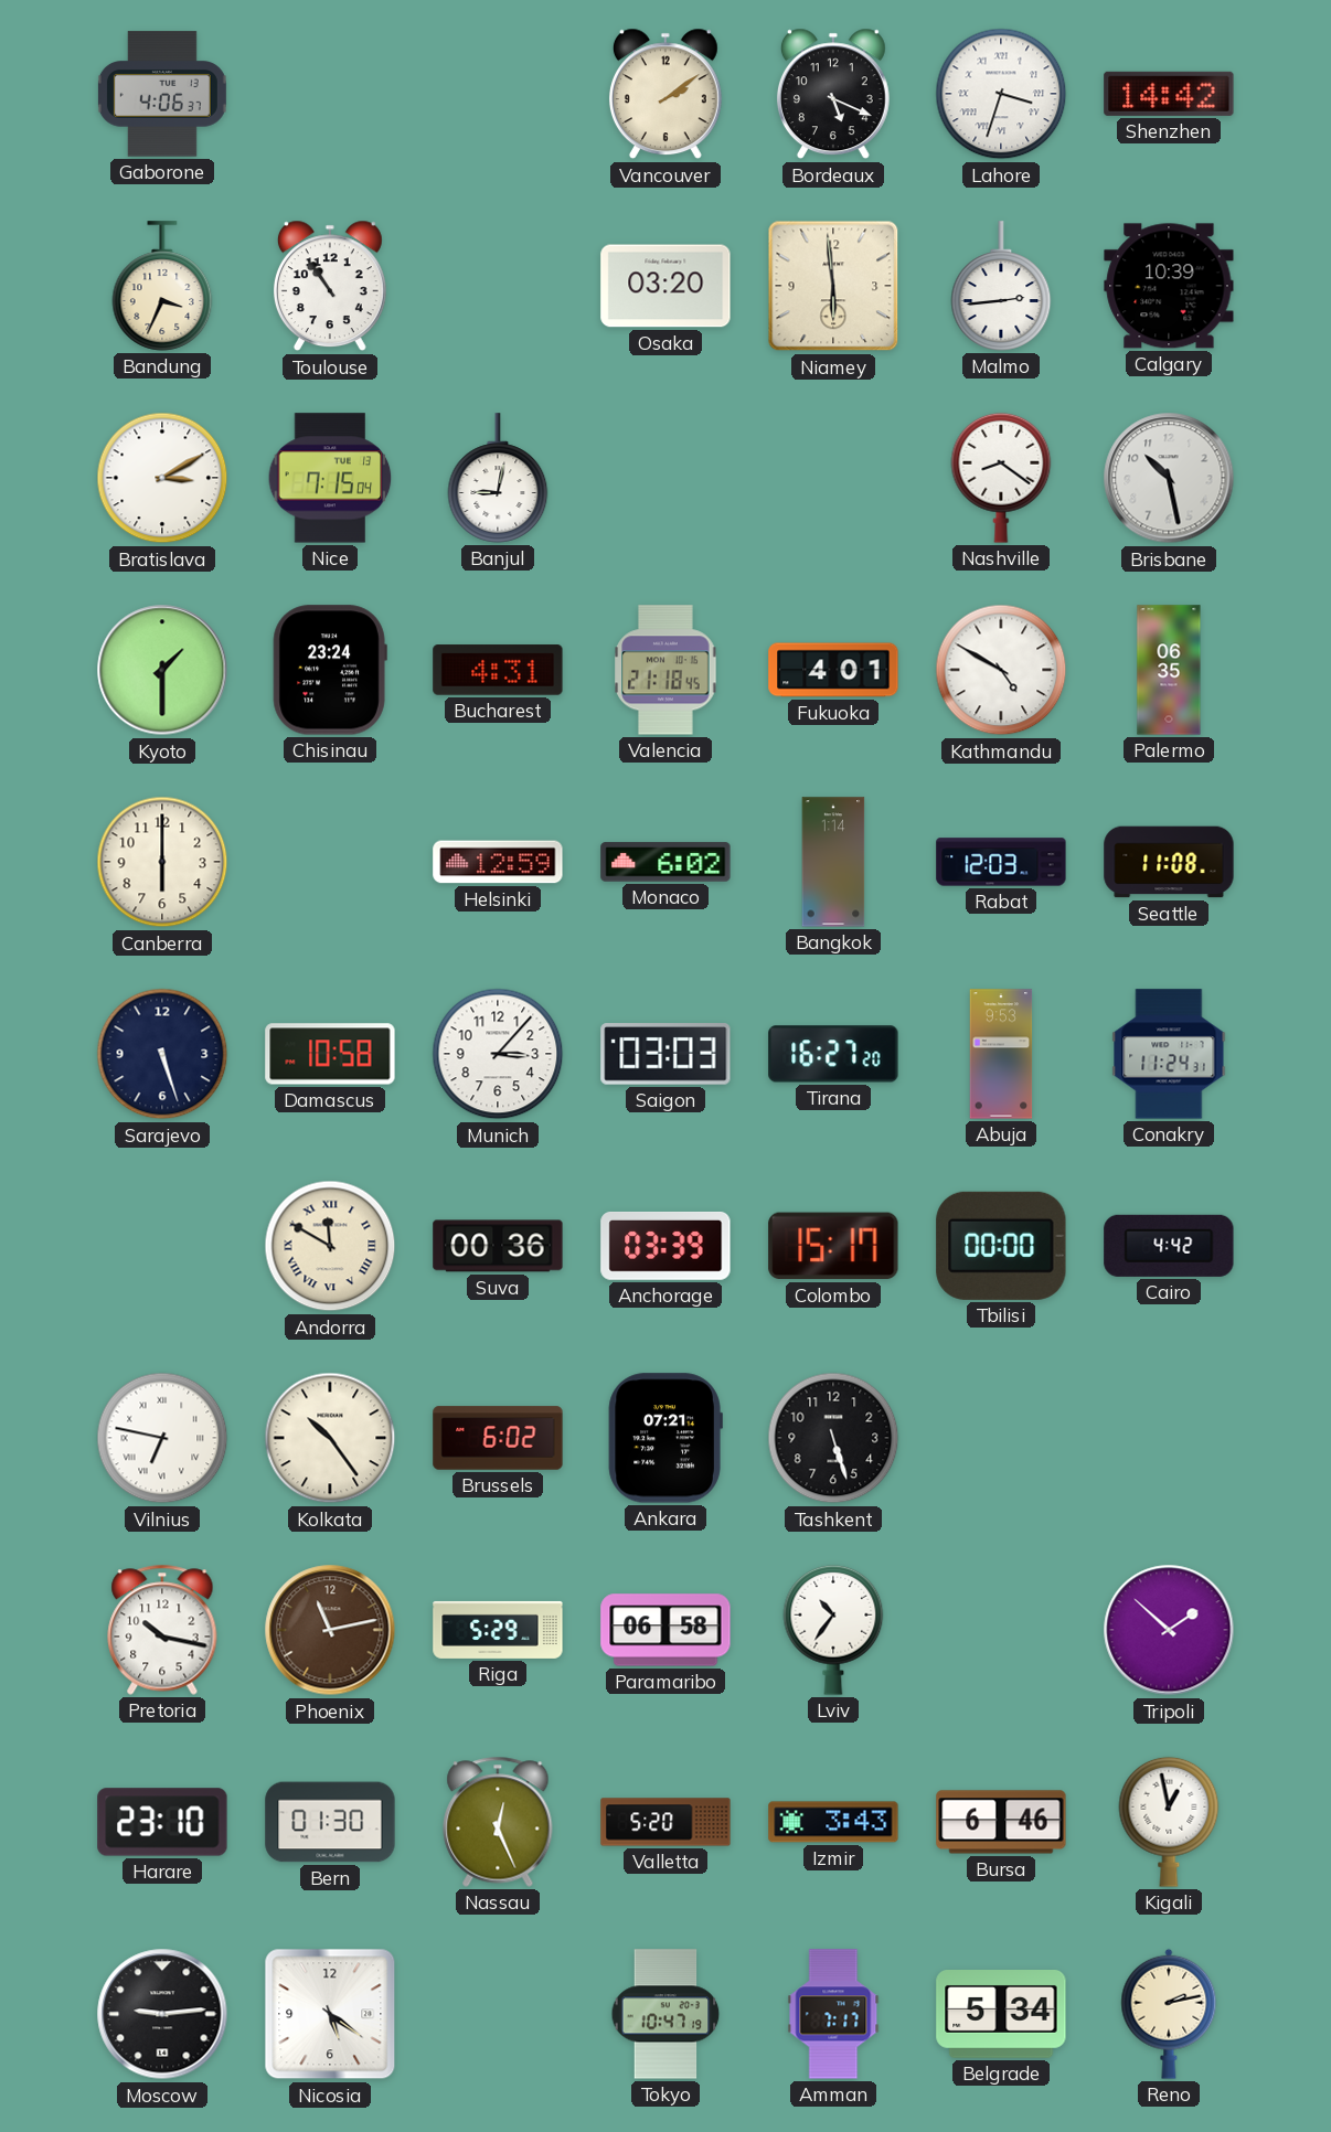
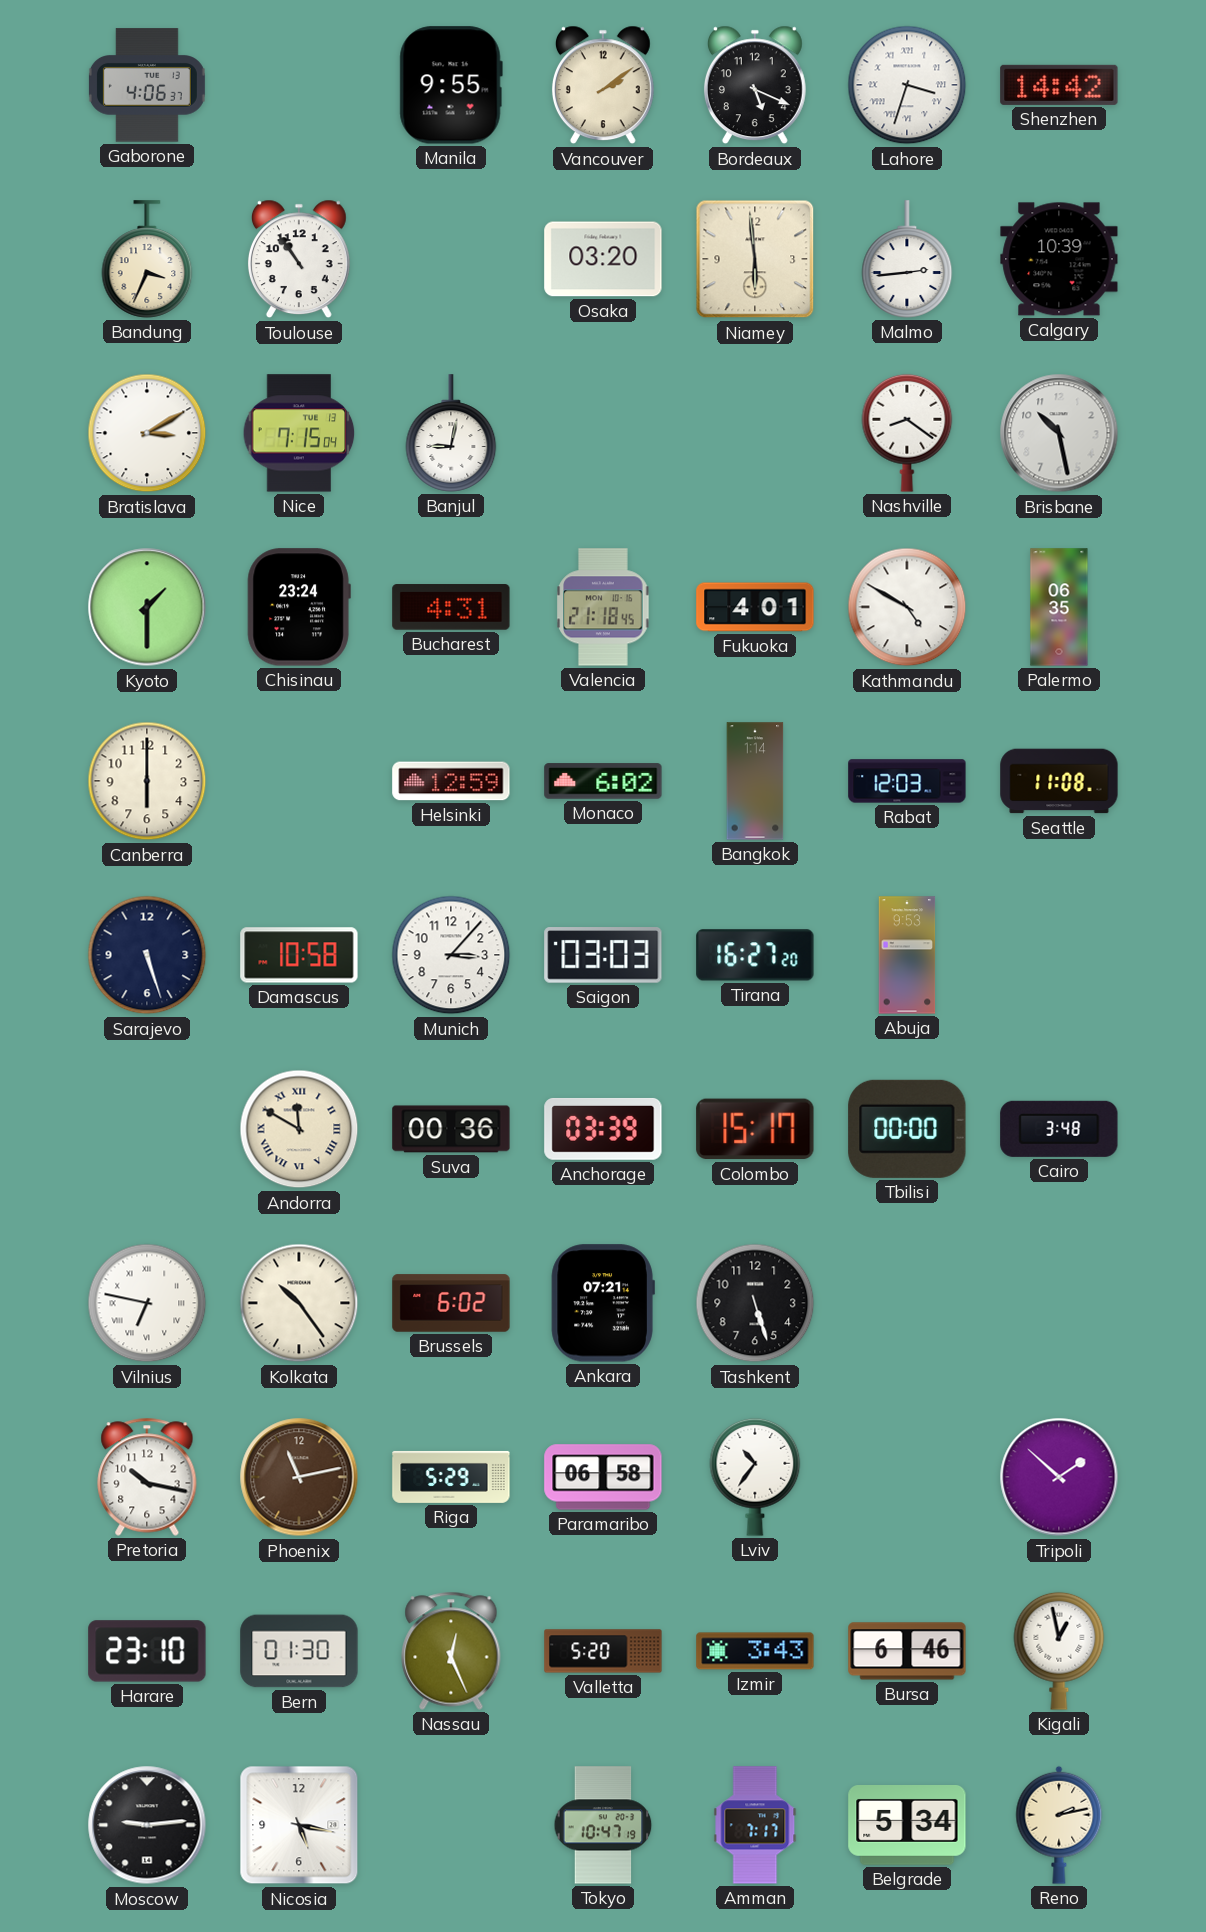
Manila: none -> 9:55 (451, 85)
Conakry: 11:24 -> none (1169, 1054)
Cairo: 4:42 -> 3:48 (1059, 1129)
Nicosia: 5:21 -> 5:17 (299, 1825)
